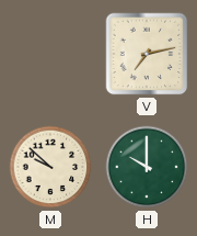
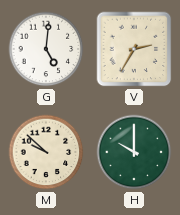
G: none -> 5:01 (46, 49)
V: 7:13 -> 2:35 (134, 49)
